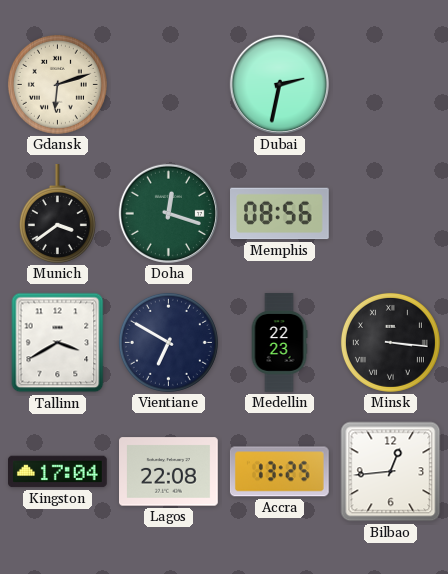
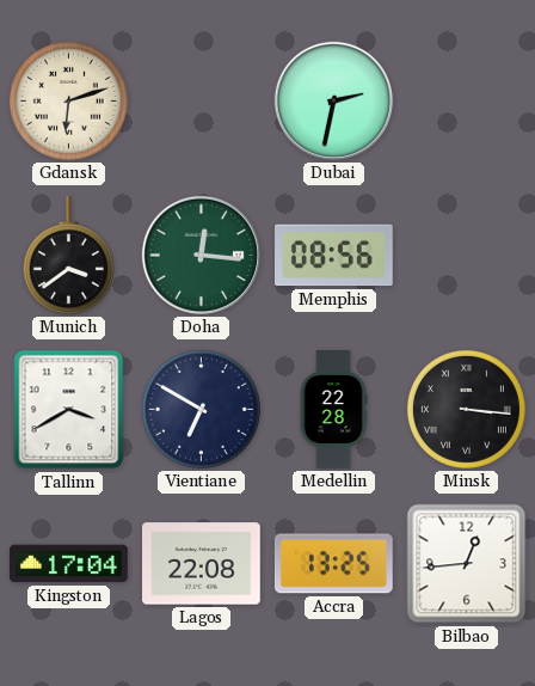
Doha: 12:18 -> 12:16 (201, 255)
Medellin: 22:23 -> 22:28 (333, 410)
